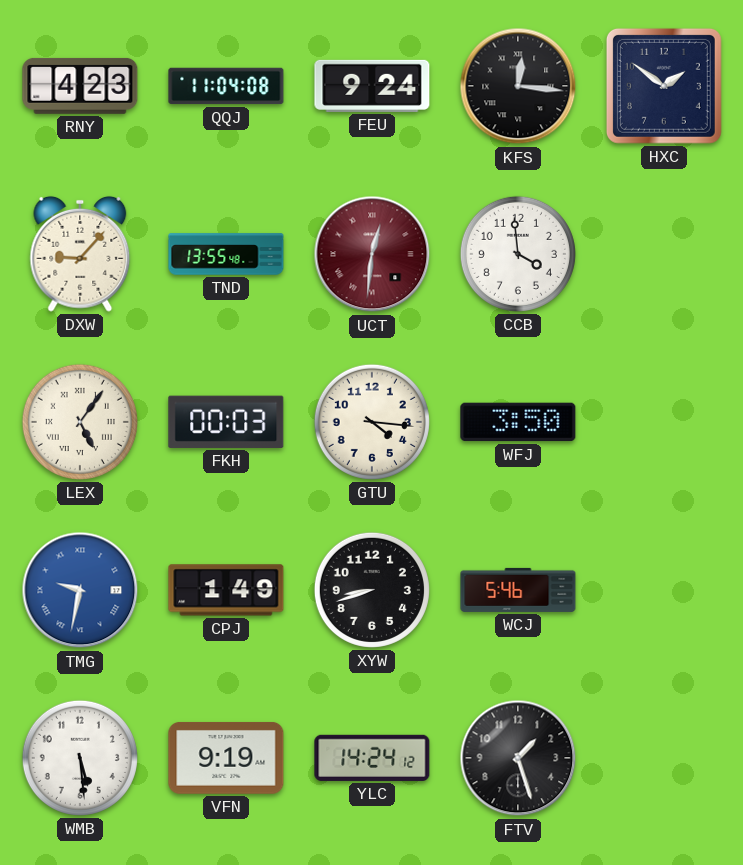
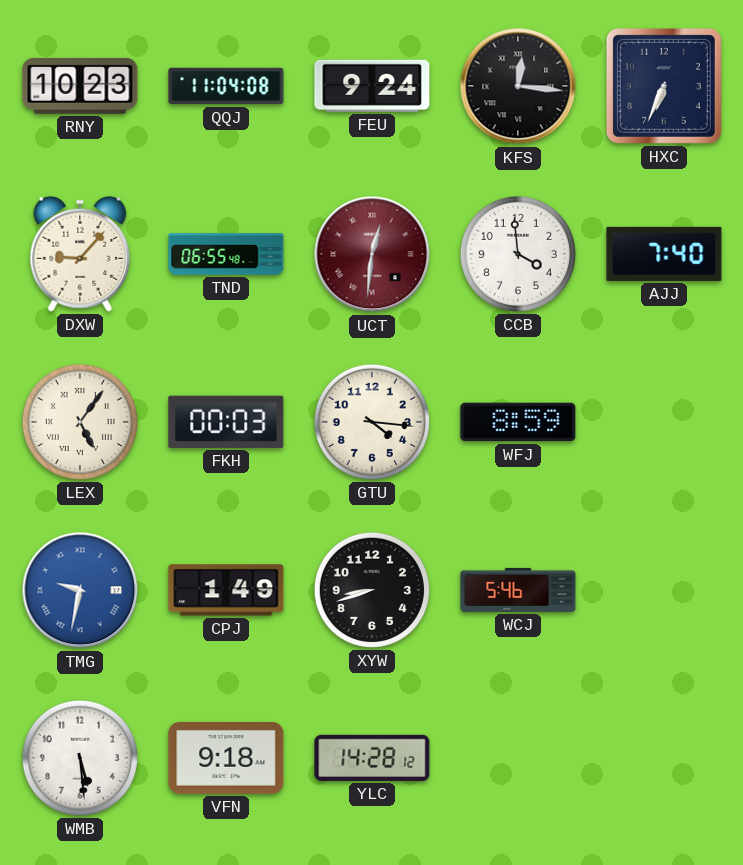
RNY: 4:23 -> 10:23 (80, 86)
HXC: 1:51 -> 6:34 (664, 86)
TND: 13:55 -> 06:55 (226, 254)
AJJ: none -> 7:40 (664, 254)
WFJ: 3:50 -> 8:59 (518, 422)
VFN: 9:19 -> 9:18 (226, 758)
YLC: 14:24 -> 14:28 (372, 758)
FTV: 1:27 -> none (518, 758)
